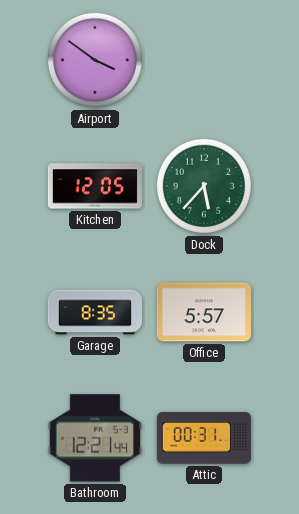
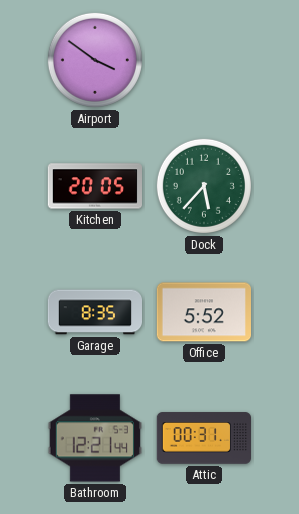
Kitchen: 12:05 -> 20:05 (94, 186)
Office: 5:57 -> 5:52 (203, 312)
